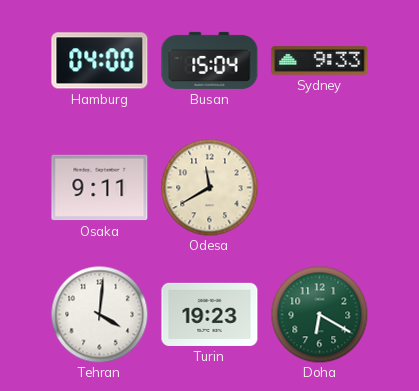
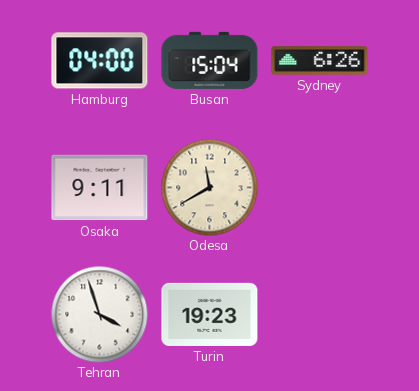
Sydney: 9:33 -> 6:26 (320, 61)
Tehran: 4:01 -> 3:57 (99, 314)
Doha: 6:20 -> none (319, 314)
